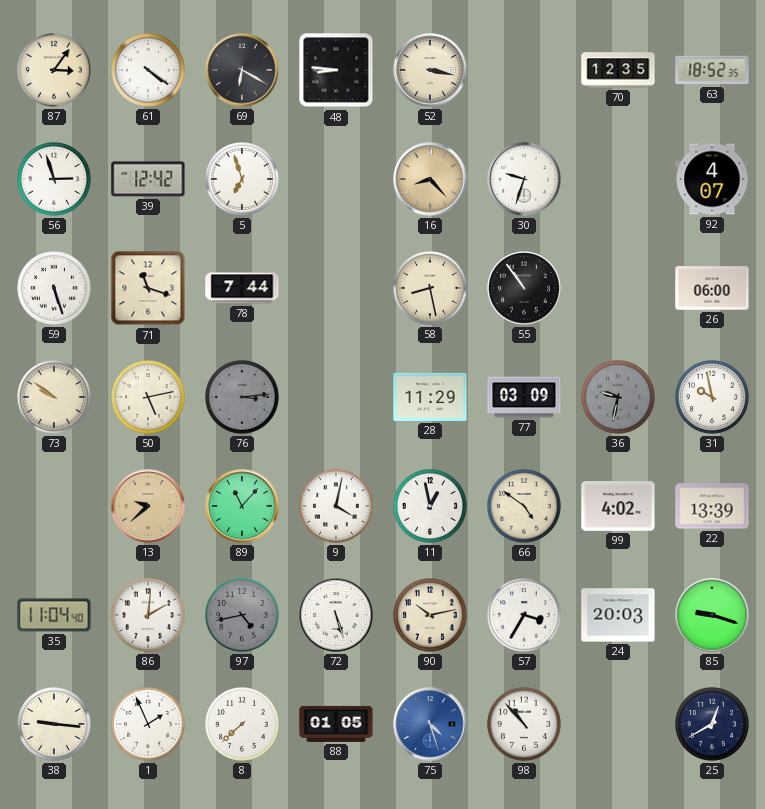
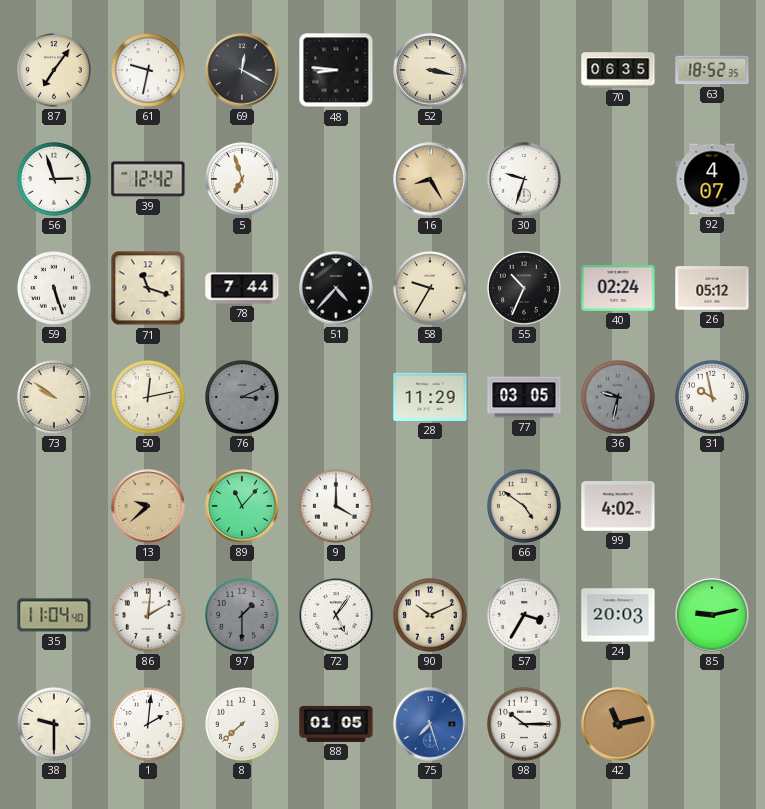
87: 3:06 -> 7:06 (55, 71)
61: 4:21 -> 9:32 (149, 71)
69: 6:20 -> 12:20 (242, 70)
70: 12:35 -> 06:35 (618, 70)
16: 8:23 -> 8:25 (430, 179)
51: none -> 4:37 (336, 288)
58: 8:28 -> 9:35 (431, 289)
55: 10:54 -> 10:34 (525, 289)
40: none -> 02:24 (618, 288)
26: 06:00 -> 05:12 (712, 288)
50: 5:13 -> 12:13 (149, 398)
76: 3:14 -> 3:11 (243, 398)
77: 03:09 -> 03:05 (524, 397)
9: 4:02 -> 4:00 (337, 507)
11: 12:58 -> none (431, 507)
22: 13:39 -> none (712, 506)
97: 4:43 -> 1:30 (243, 616)
72: 5:27 -> 5:06 (336, 615)
90: 10:13 -> 10:11 (431, 616)
85: 9:18 -> 9:13 (712, 615)
38: 9:16 -> 9:30 (55, 725)
1: 1:56 -> 2:01 (149, 725)
75: 4:27 -> 7:27 (430, 724)
98: 10:53 -> 10:15 (525, 725)
42: none -> 11:13 (618, 724)
25: 12:40 -> none (713, 725)
